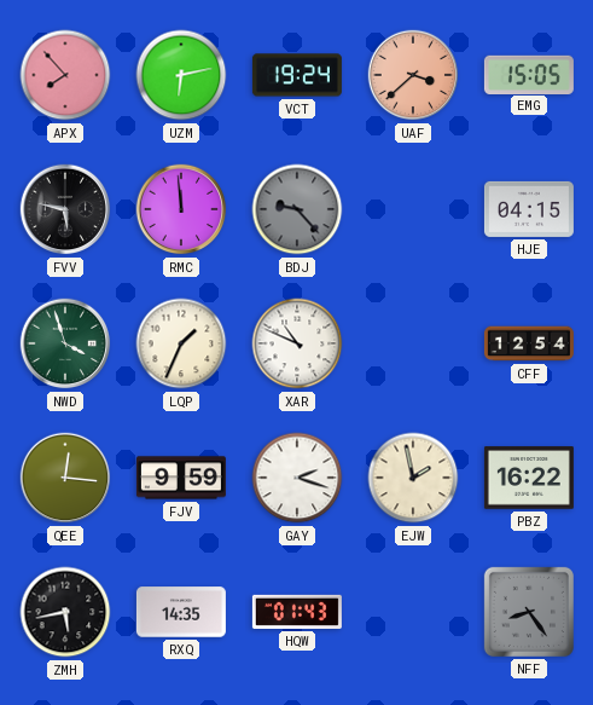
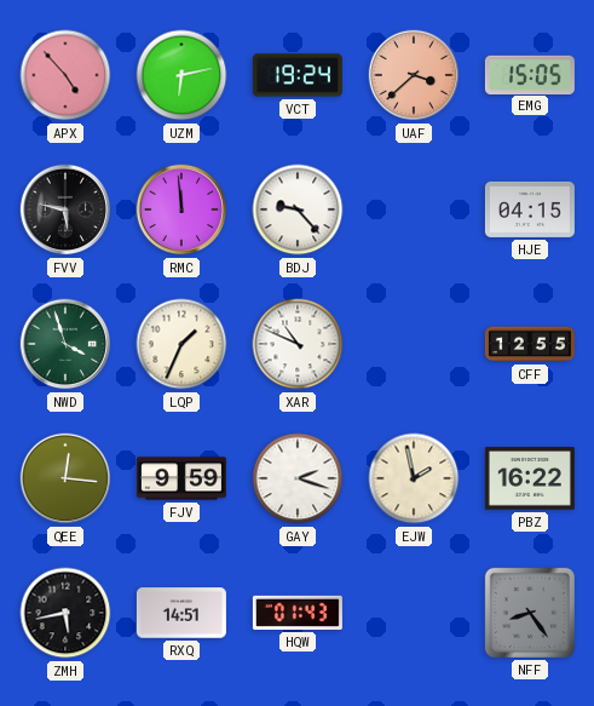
APX: 7:53 -> 4:53 (65, 75)
BDJ dial: grey -> white (298, 209)
CFF: 12:54 -> 12:55 (530, 344)
RXQ: 14:35 -> 14:51 (181, 613)
